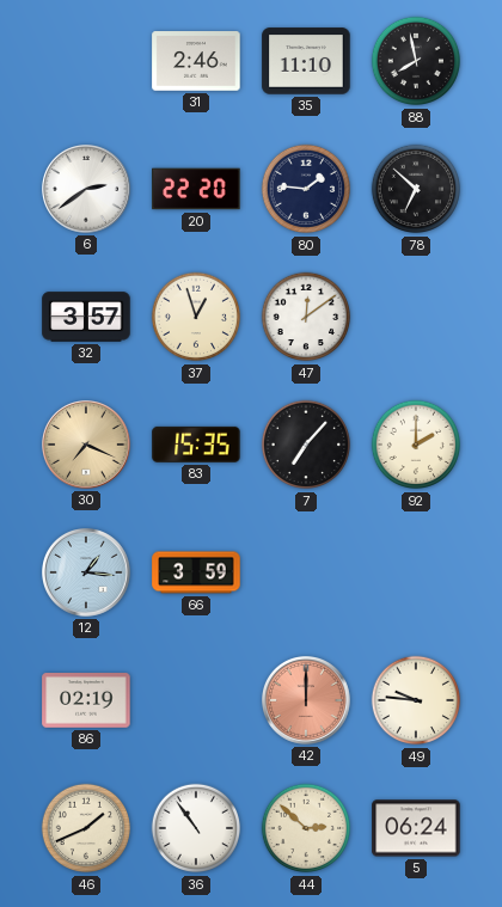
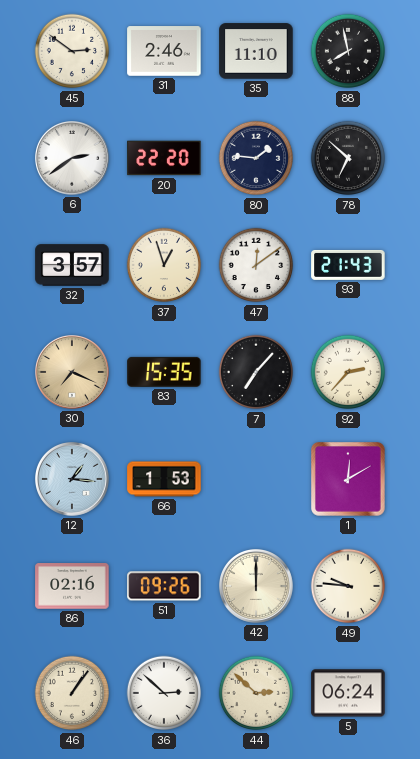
45: none -> 2:51 (72, 51)
93: none -> 21:43 (348, 265)
92: 2:00 -> 2:37 (348, 372)
66: 3:59 -> 1:53 (164, 479)
1: none -> 12:10 (349, 480)
86: 02:19 -> 02:16 (72, 586)
51: none -> 09:26 (164, 586)
42 dial: salmon -> cream (257, 587)
46: 1:41 -> 1:06 (72, 693)
36: 10:54 -> 2:52 (164, 693)
